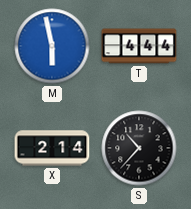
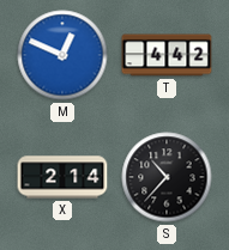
M: 5:58 -> 12:49 (62, 55)
T: 4:44 -> 4:42 (167, 55)
